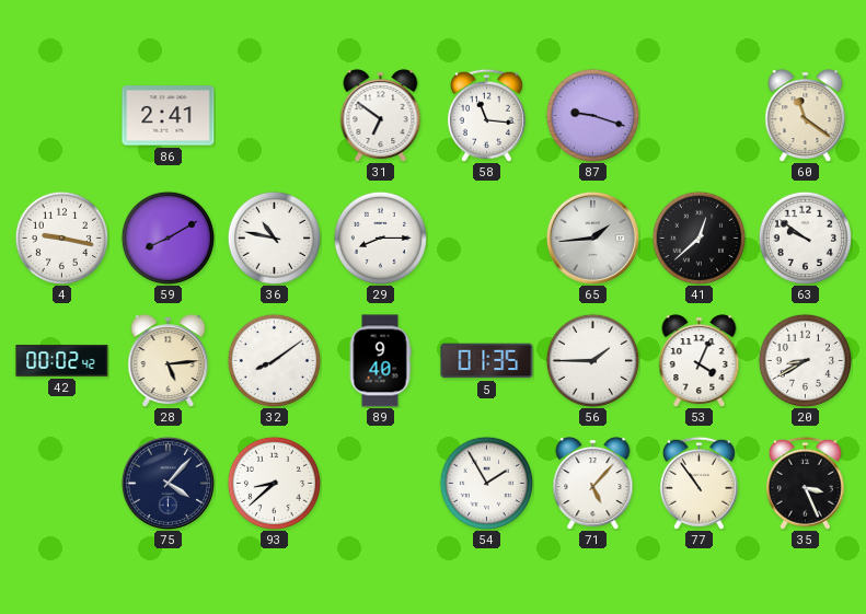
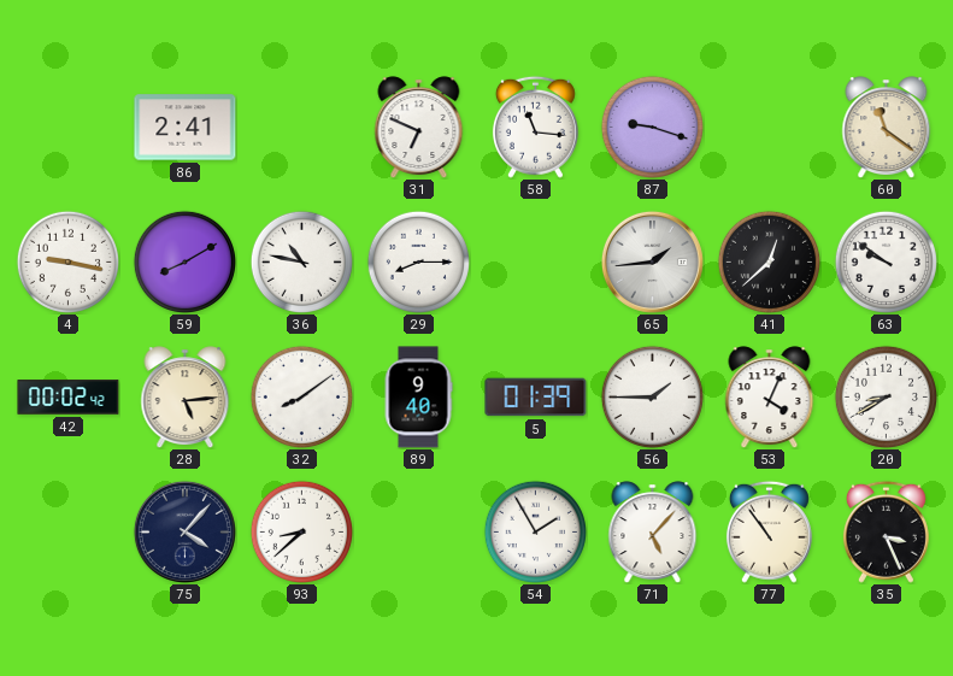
31: 6:51 -> 6:49 (419, 128)
5: 01:35 -> 01:39 (536, 398)
